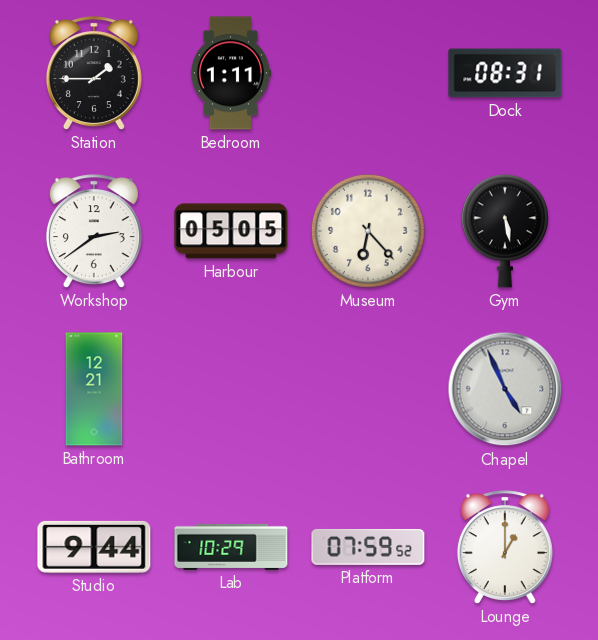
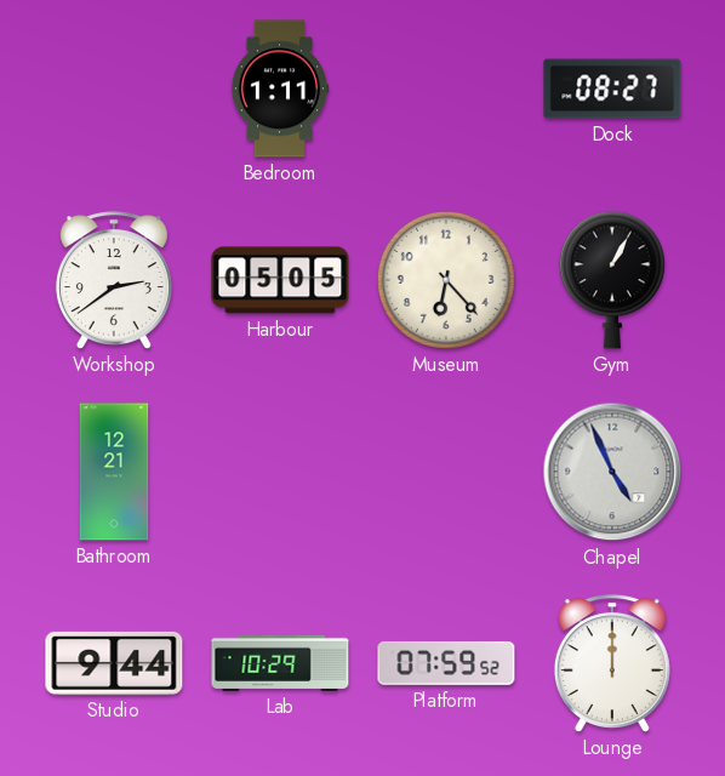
Station: 1:45 -> none (94, 73)
Dock: 08:31 -> 08:27 (612, 89)
Gym: 5:28 -> 1:05 (612, 280)
Lounge: 1:00 -> 12:00 (612, 663)
